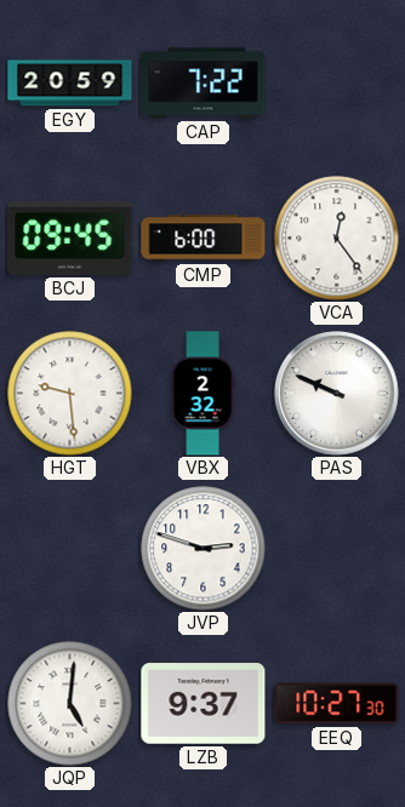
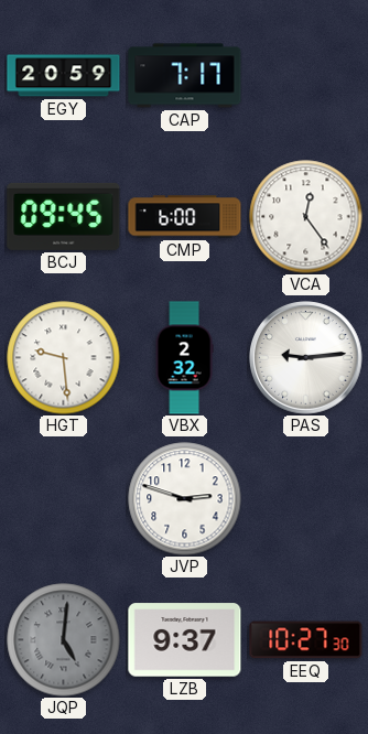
CAP: 7:22 -> 7:17 (185, 76)
PAS: 9:49 -> 9:14 (306, 358)
JQP dial: white -> grey (64, 640)
